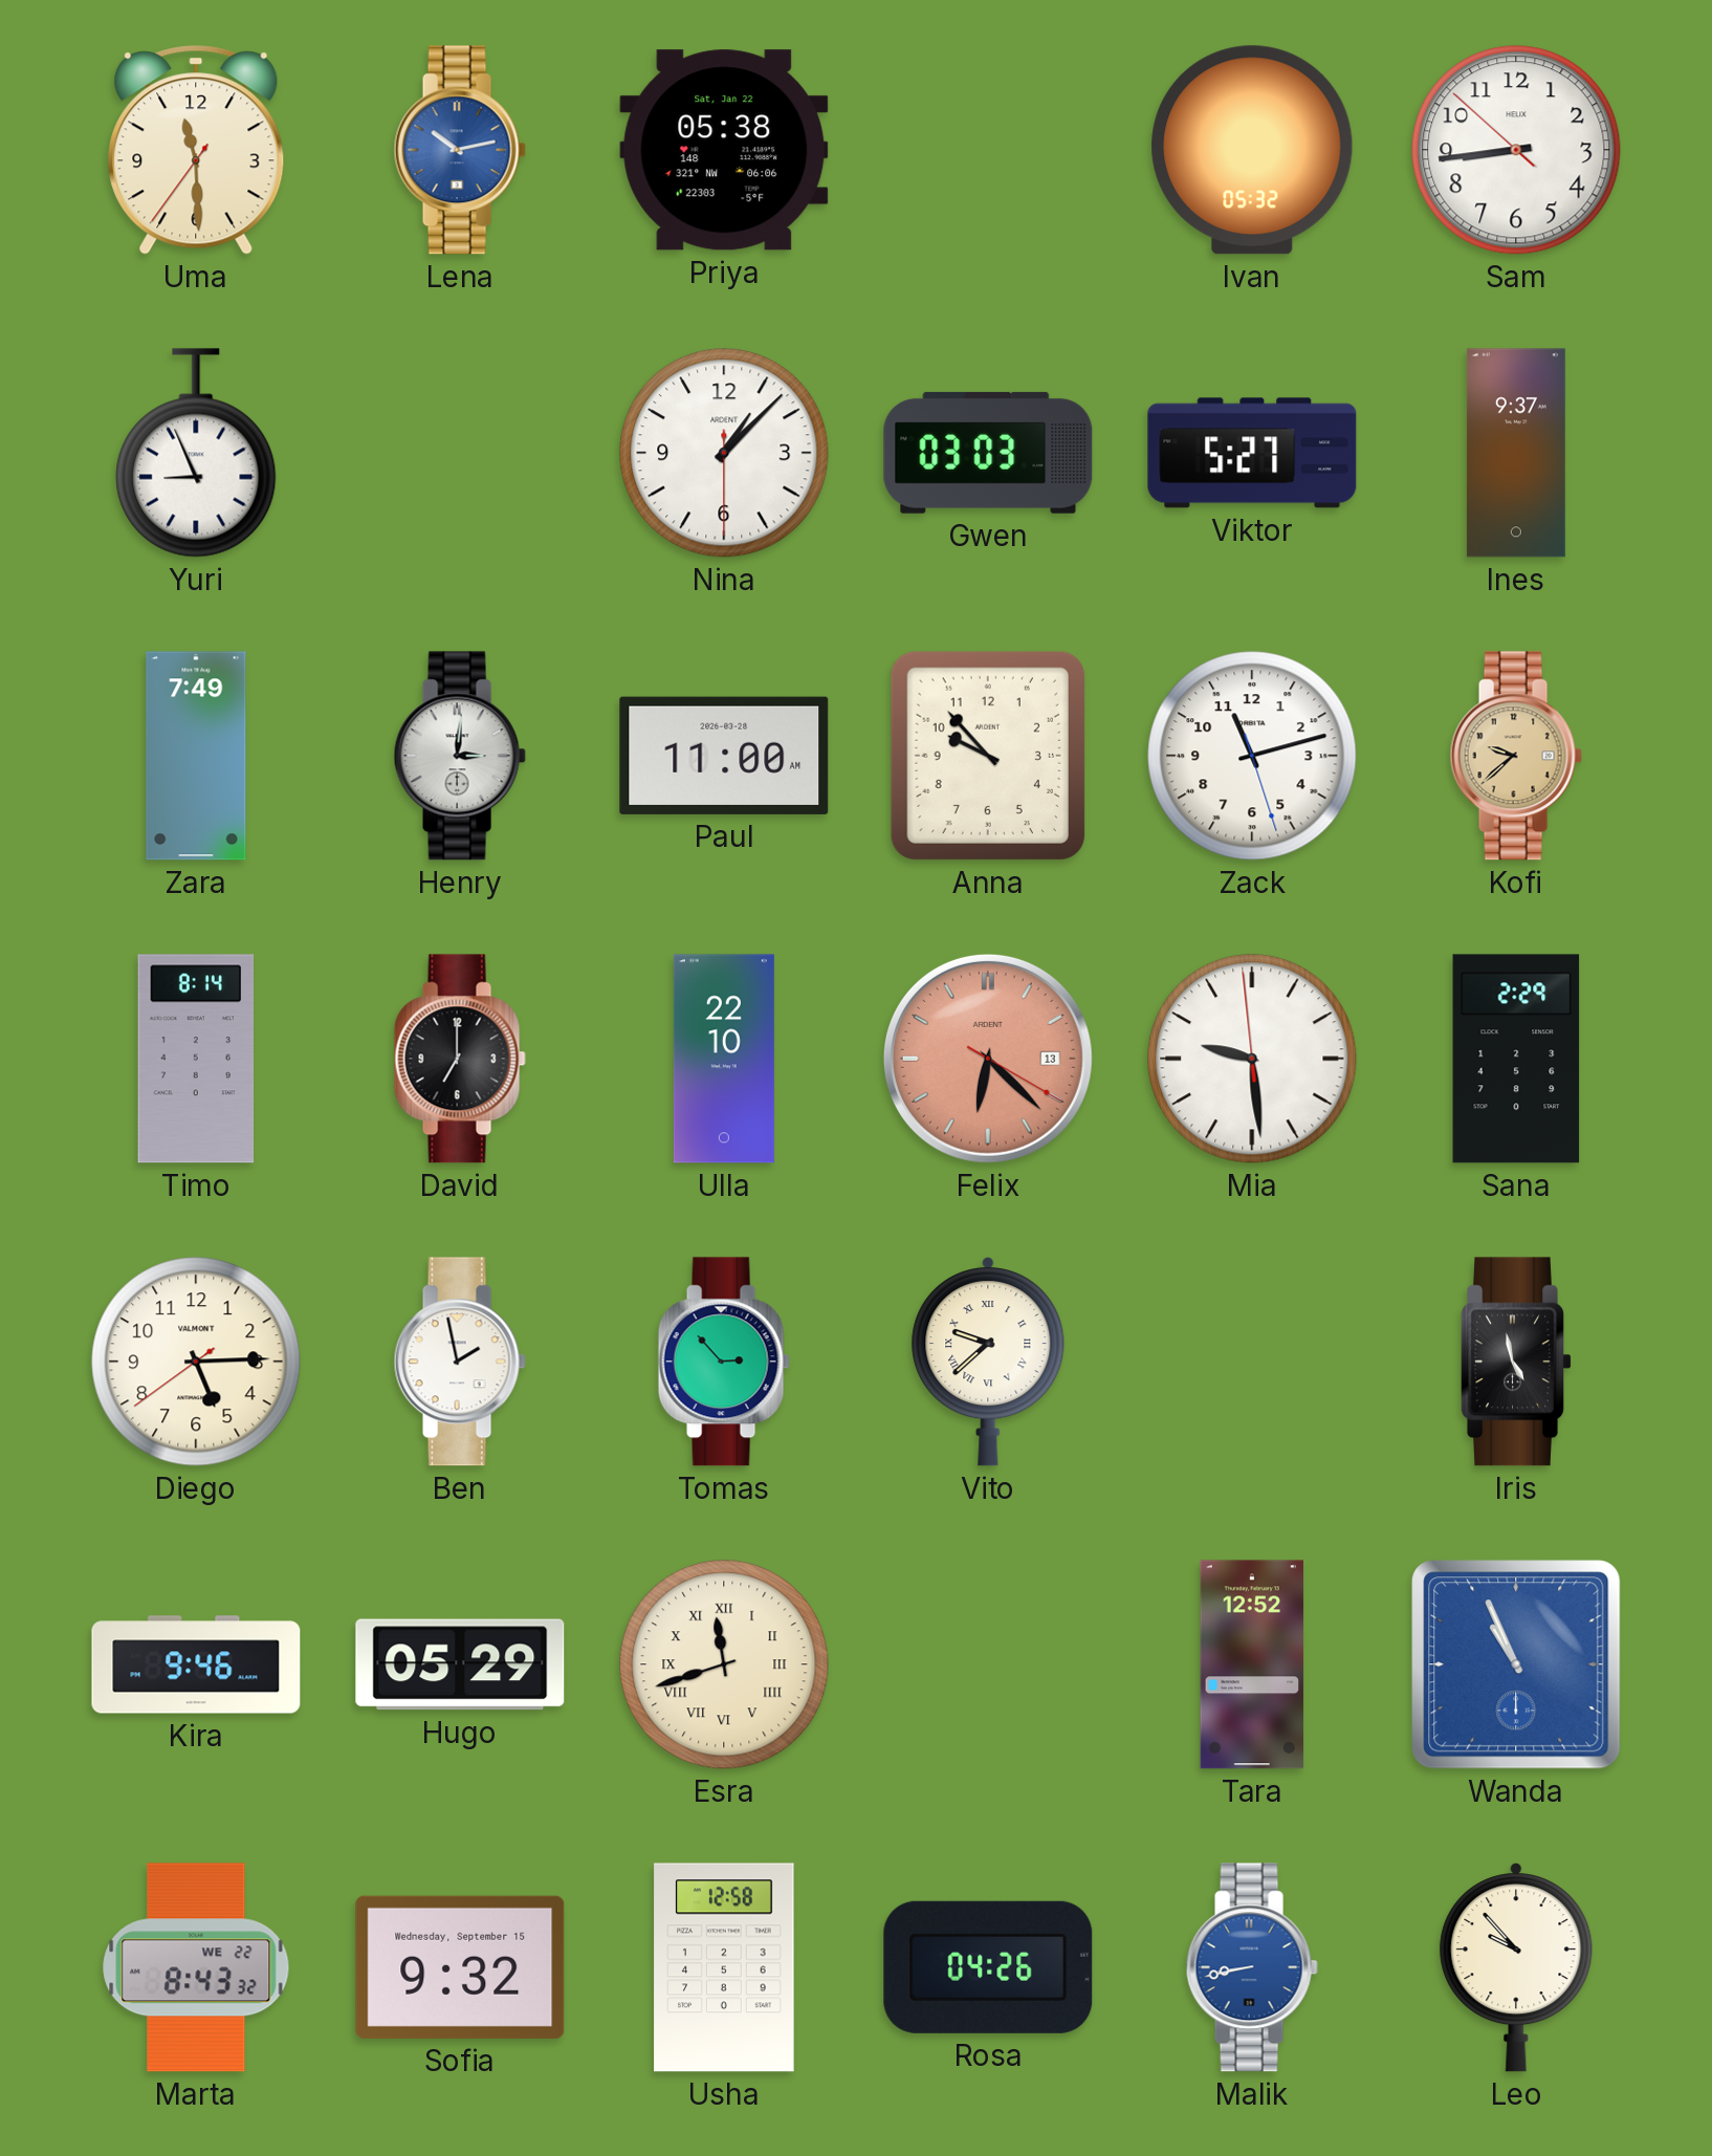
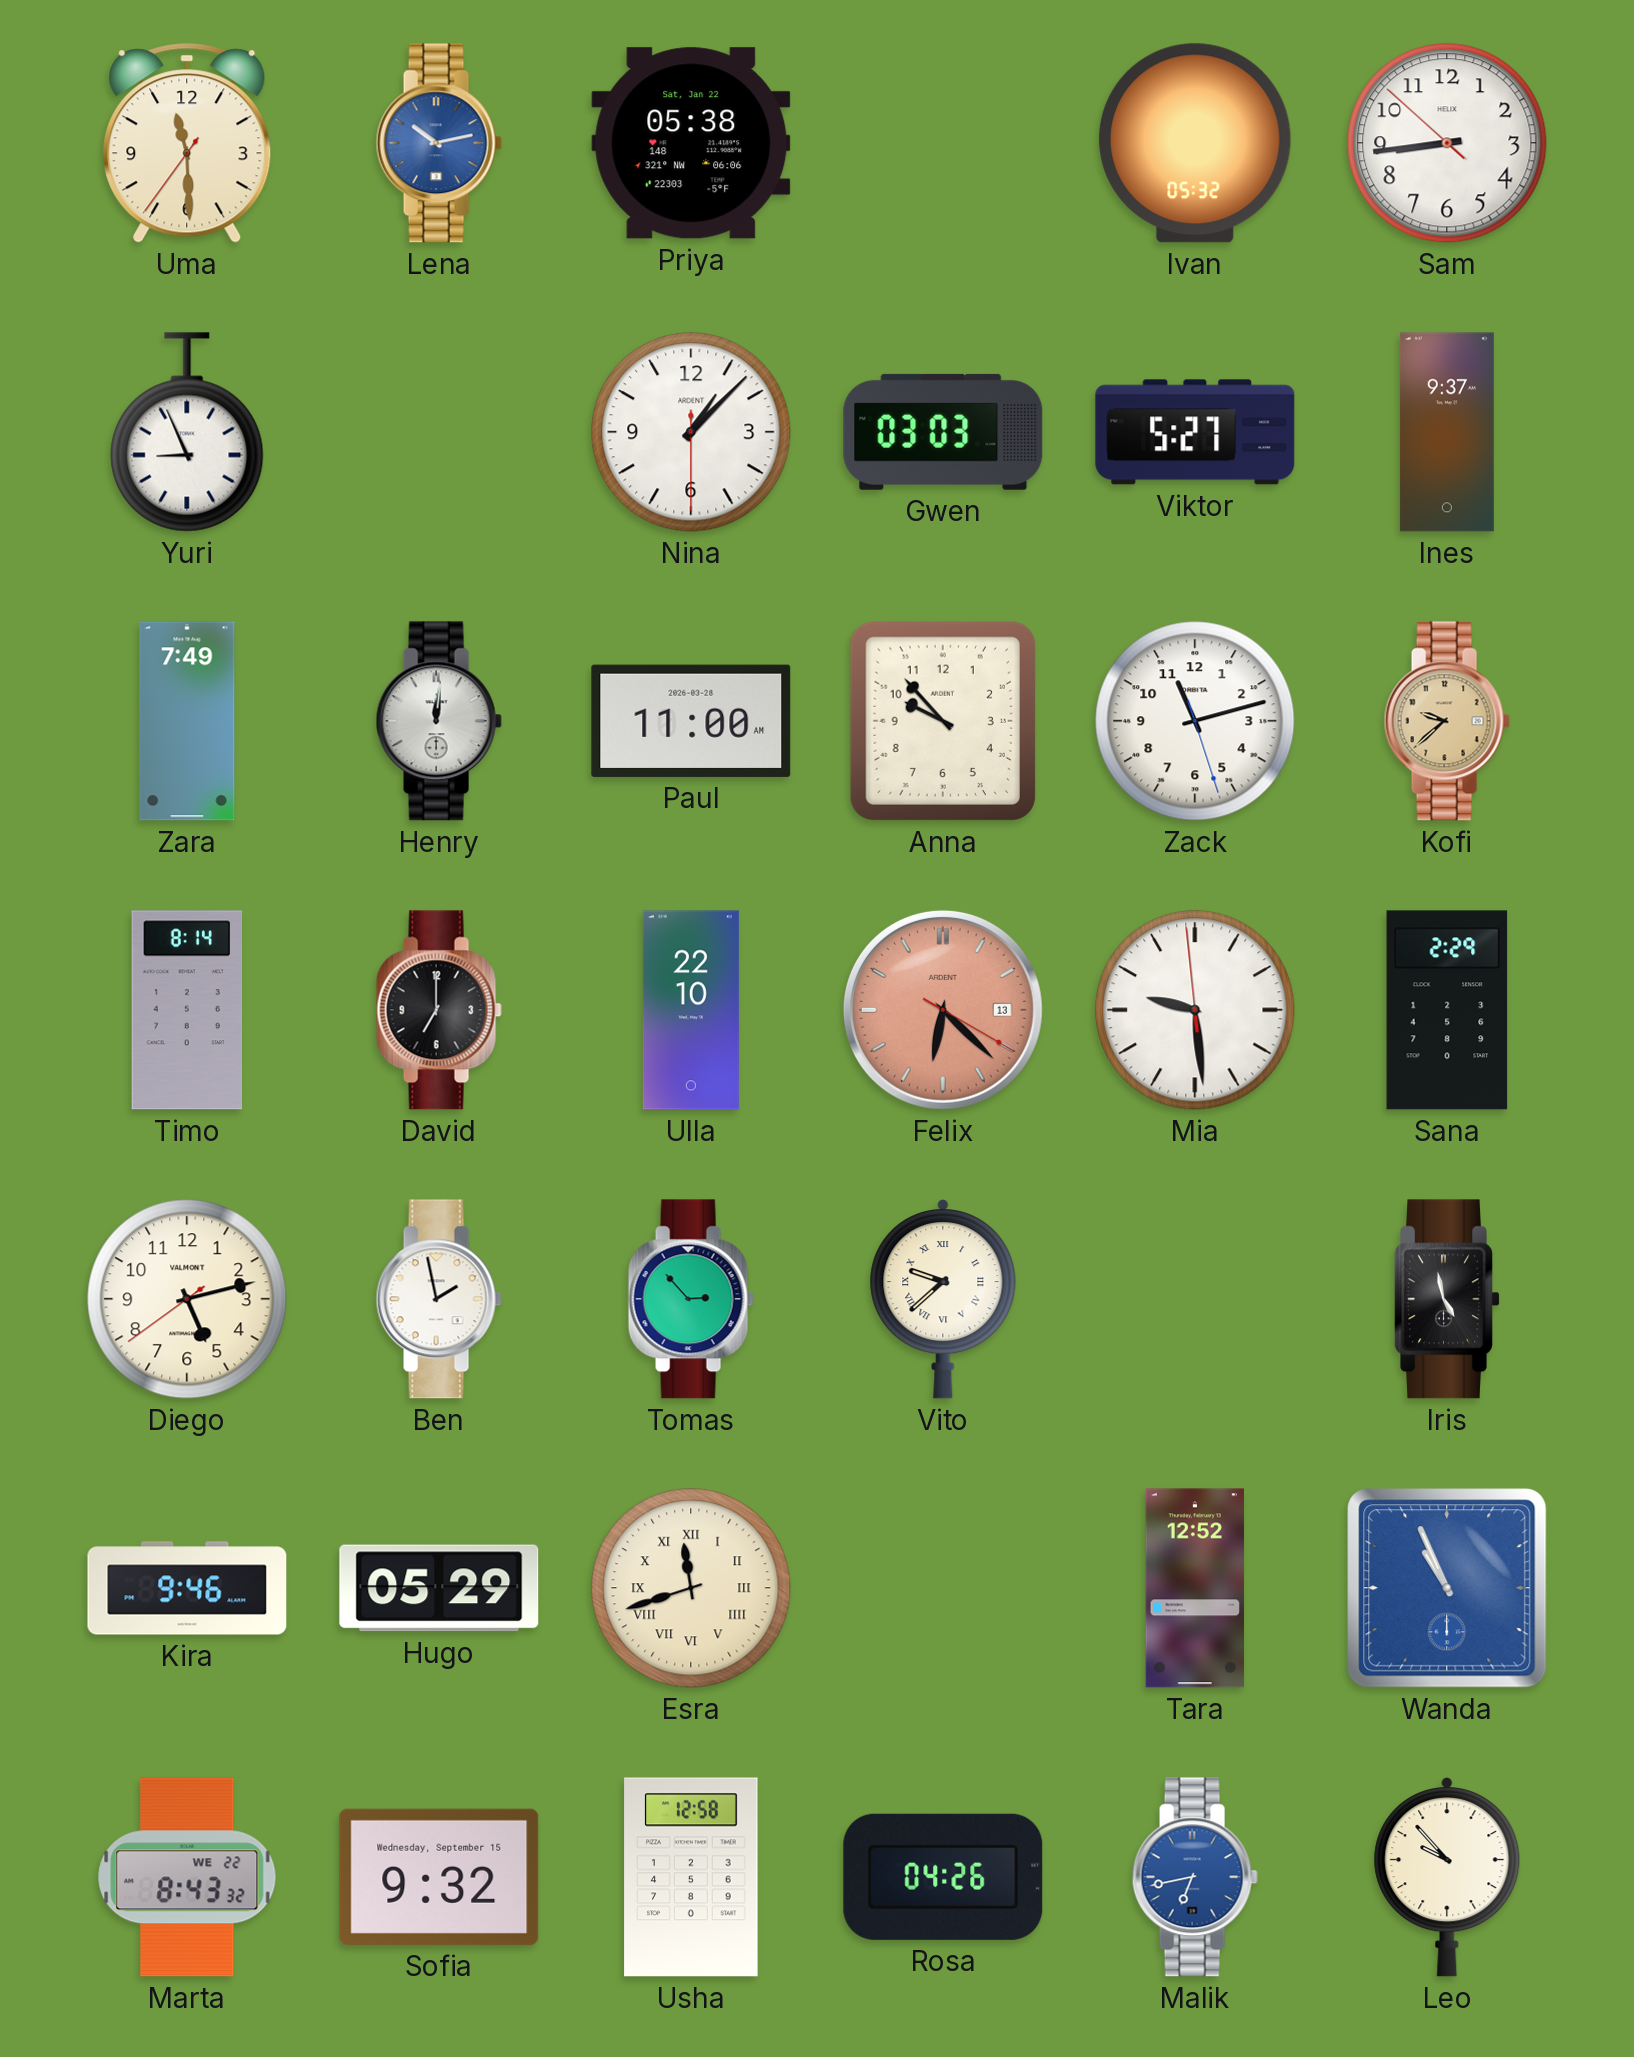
Henry: 3:01 -> 12:01 (439, 721)
Diego: 5:14 -> 5:12 (187, 1299)
Malik: 8:43 -> 6:43 (1195, 1877)
